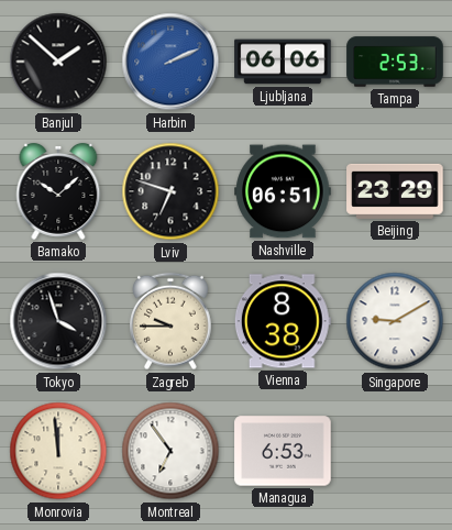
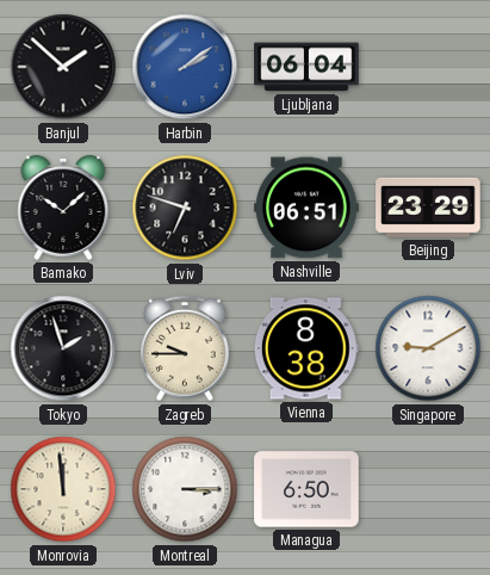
Harbin: 2:11 -> 2:09 (185, 67)
Ljubljana: 06:06 -> 06:04 (306, 67)
Tampa: 2:53 -> none (395, 62)
Tokyo: 3:57 -> 1:57 (63, 348)
Montreal: 6:54 -> 3:15 (185, 489)
Managua: 6:53 -> 6:50 (306, 489)
